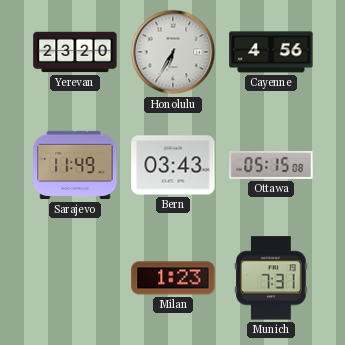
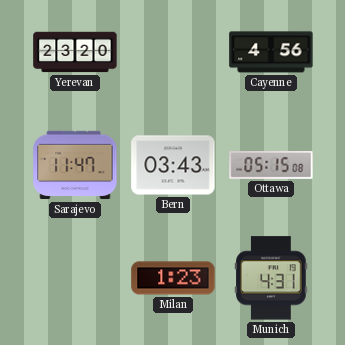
Honolulu: 6:35 -> none (173, 52)
Sarajevo: 11:49 -> 11:47 (75, 165)
Munich: 7:31 -> 4:31 (272, 278)
